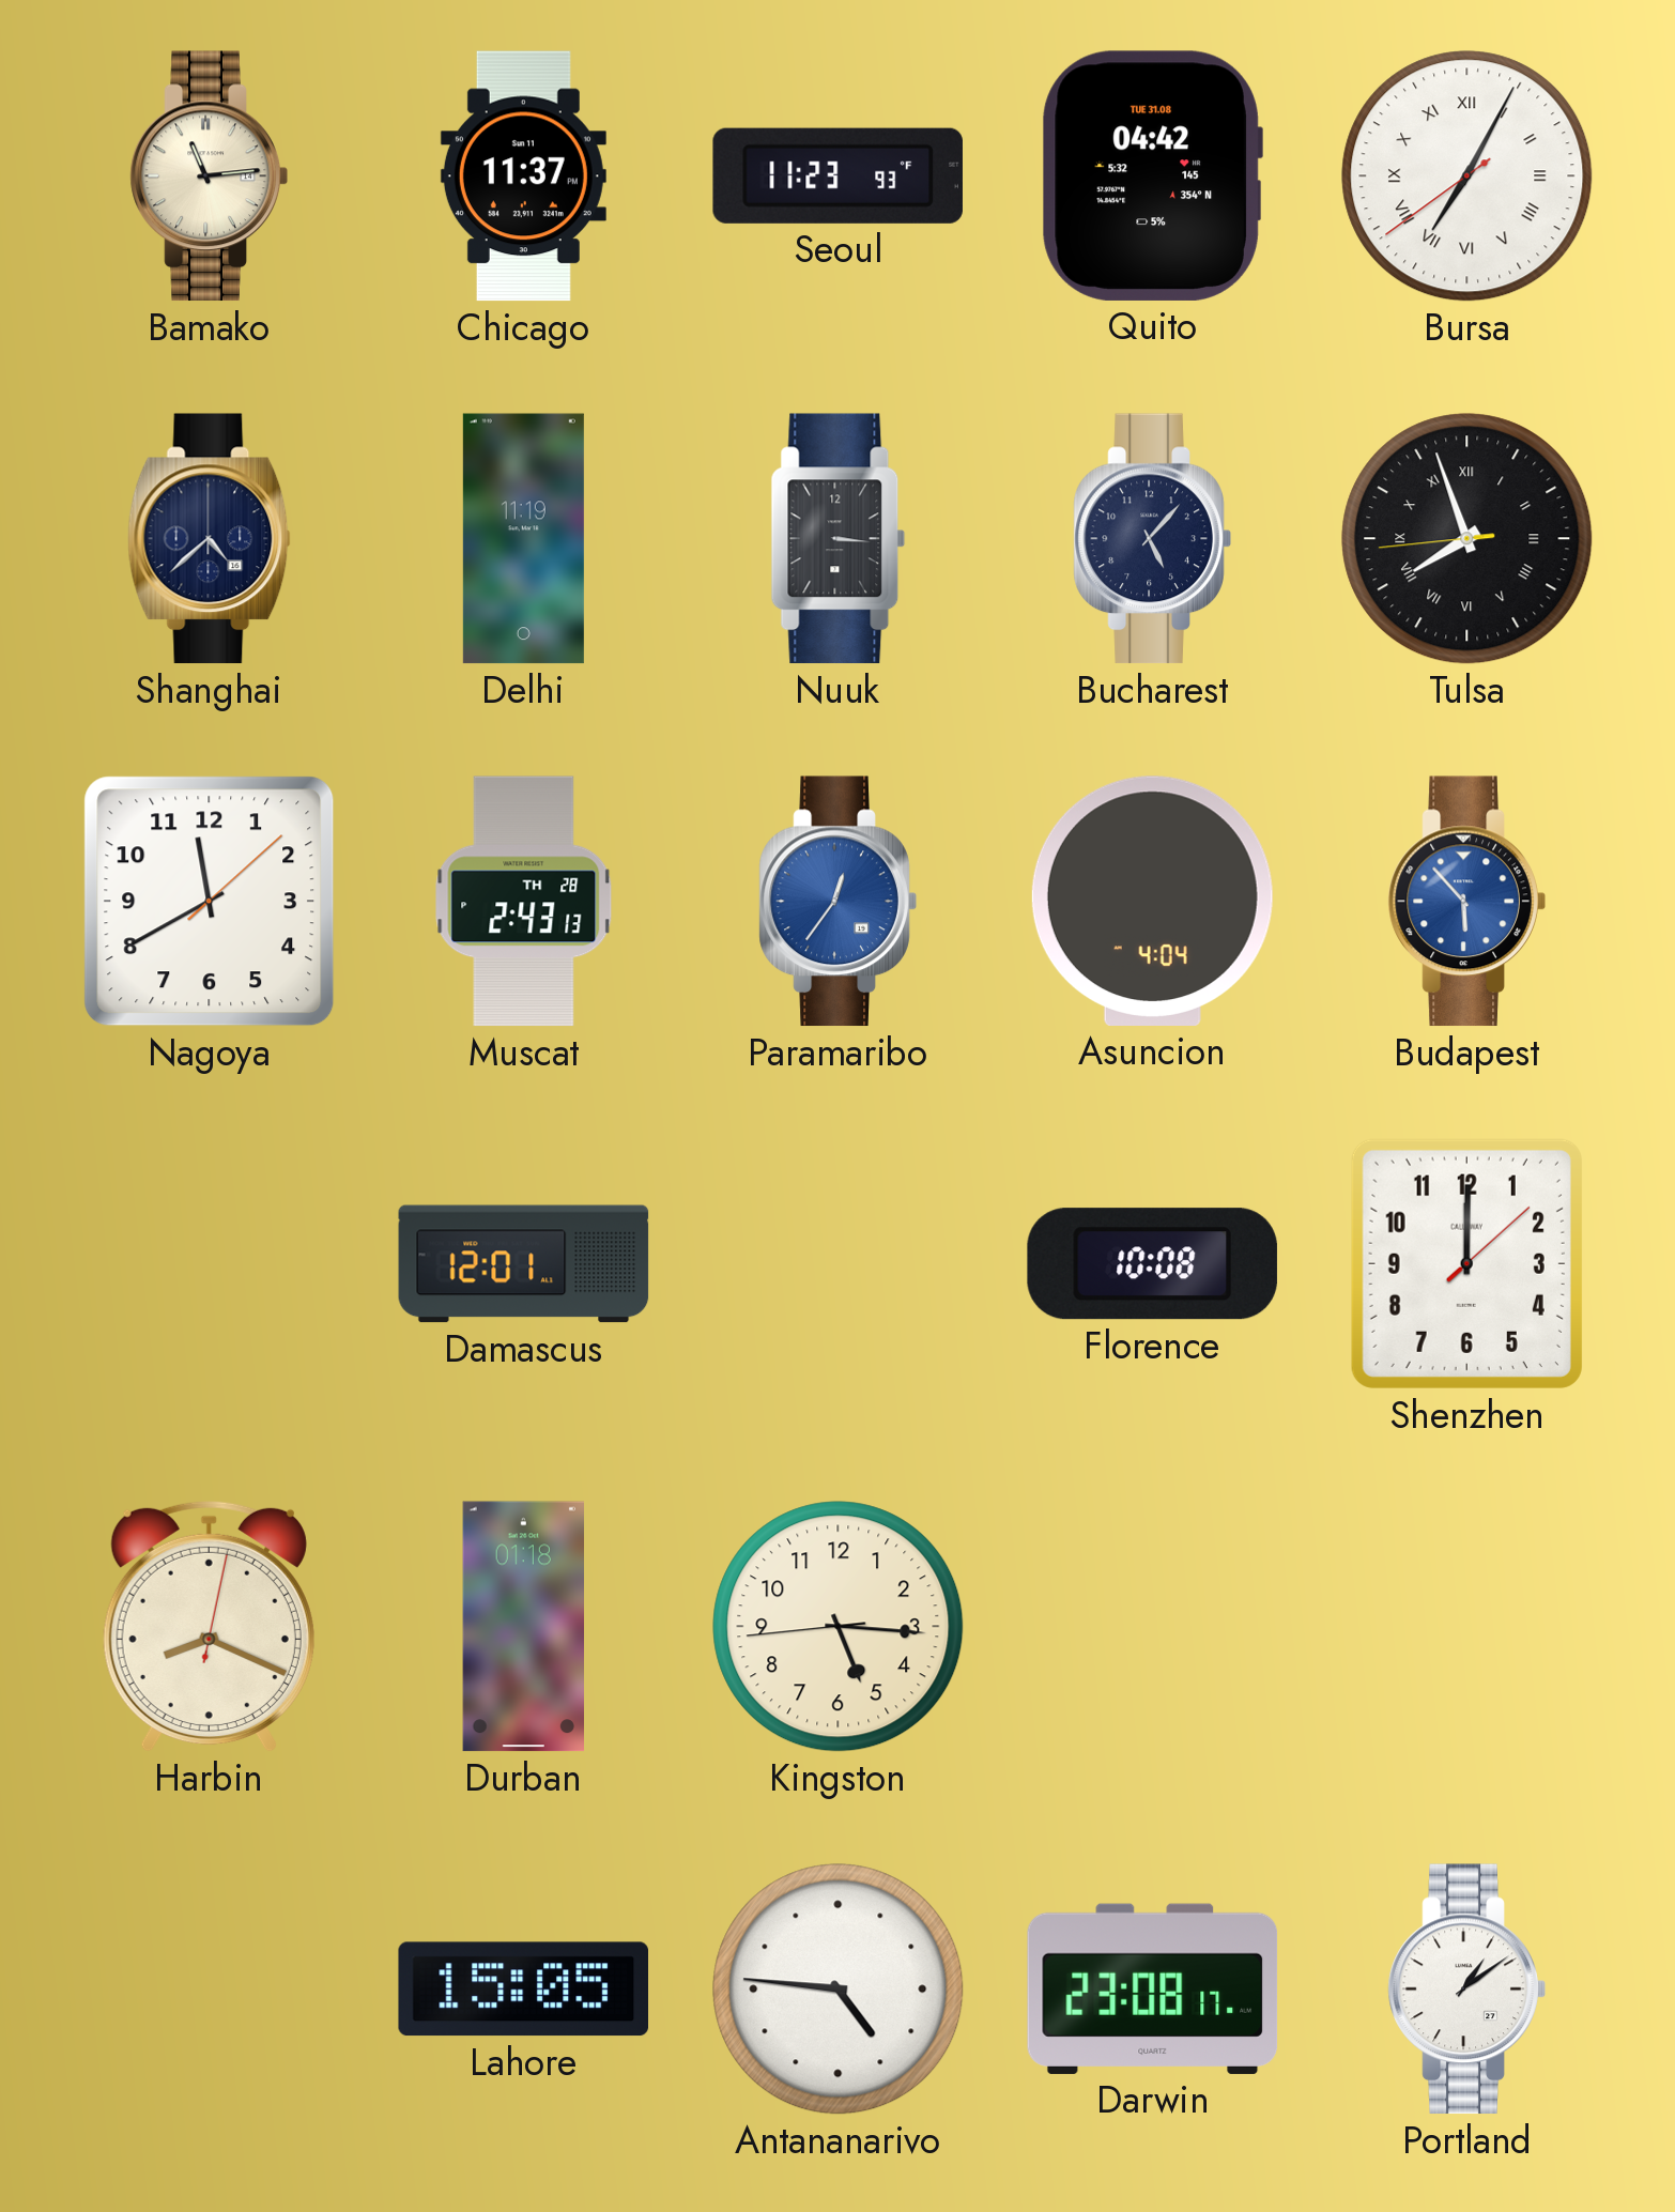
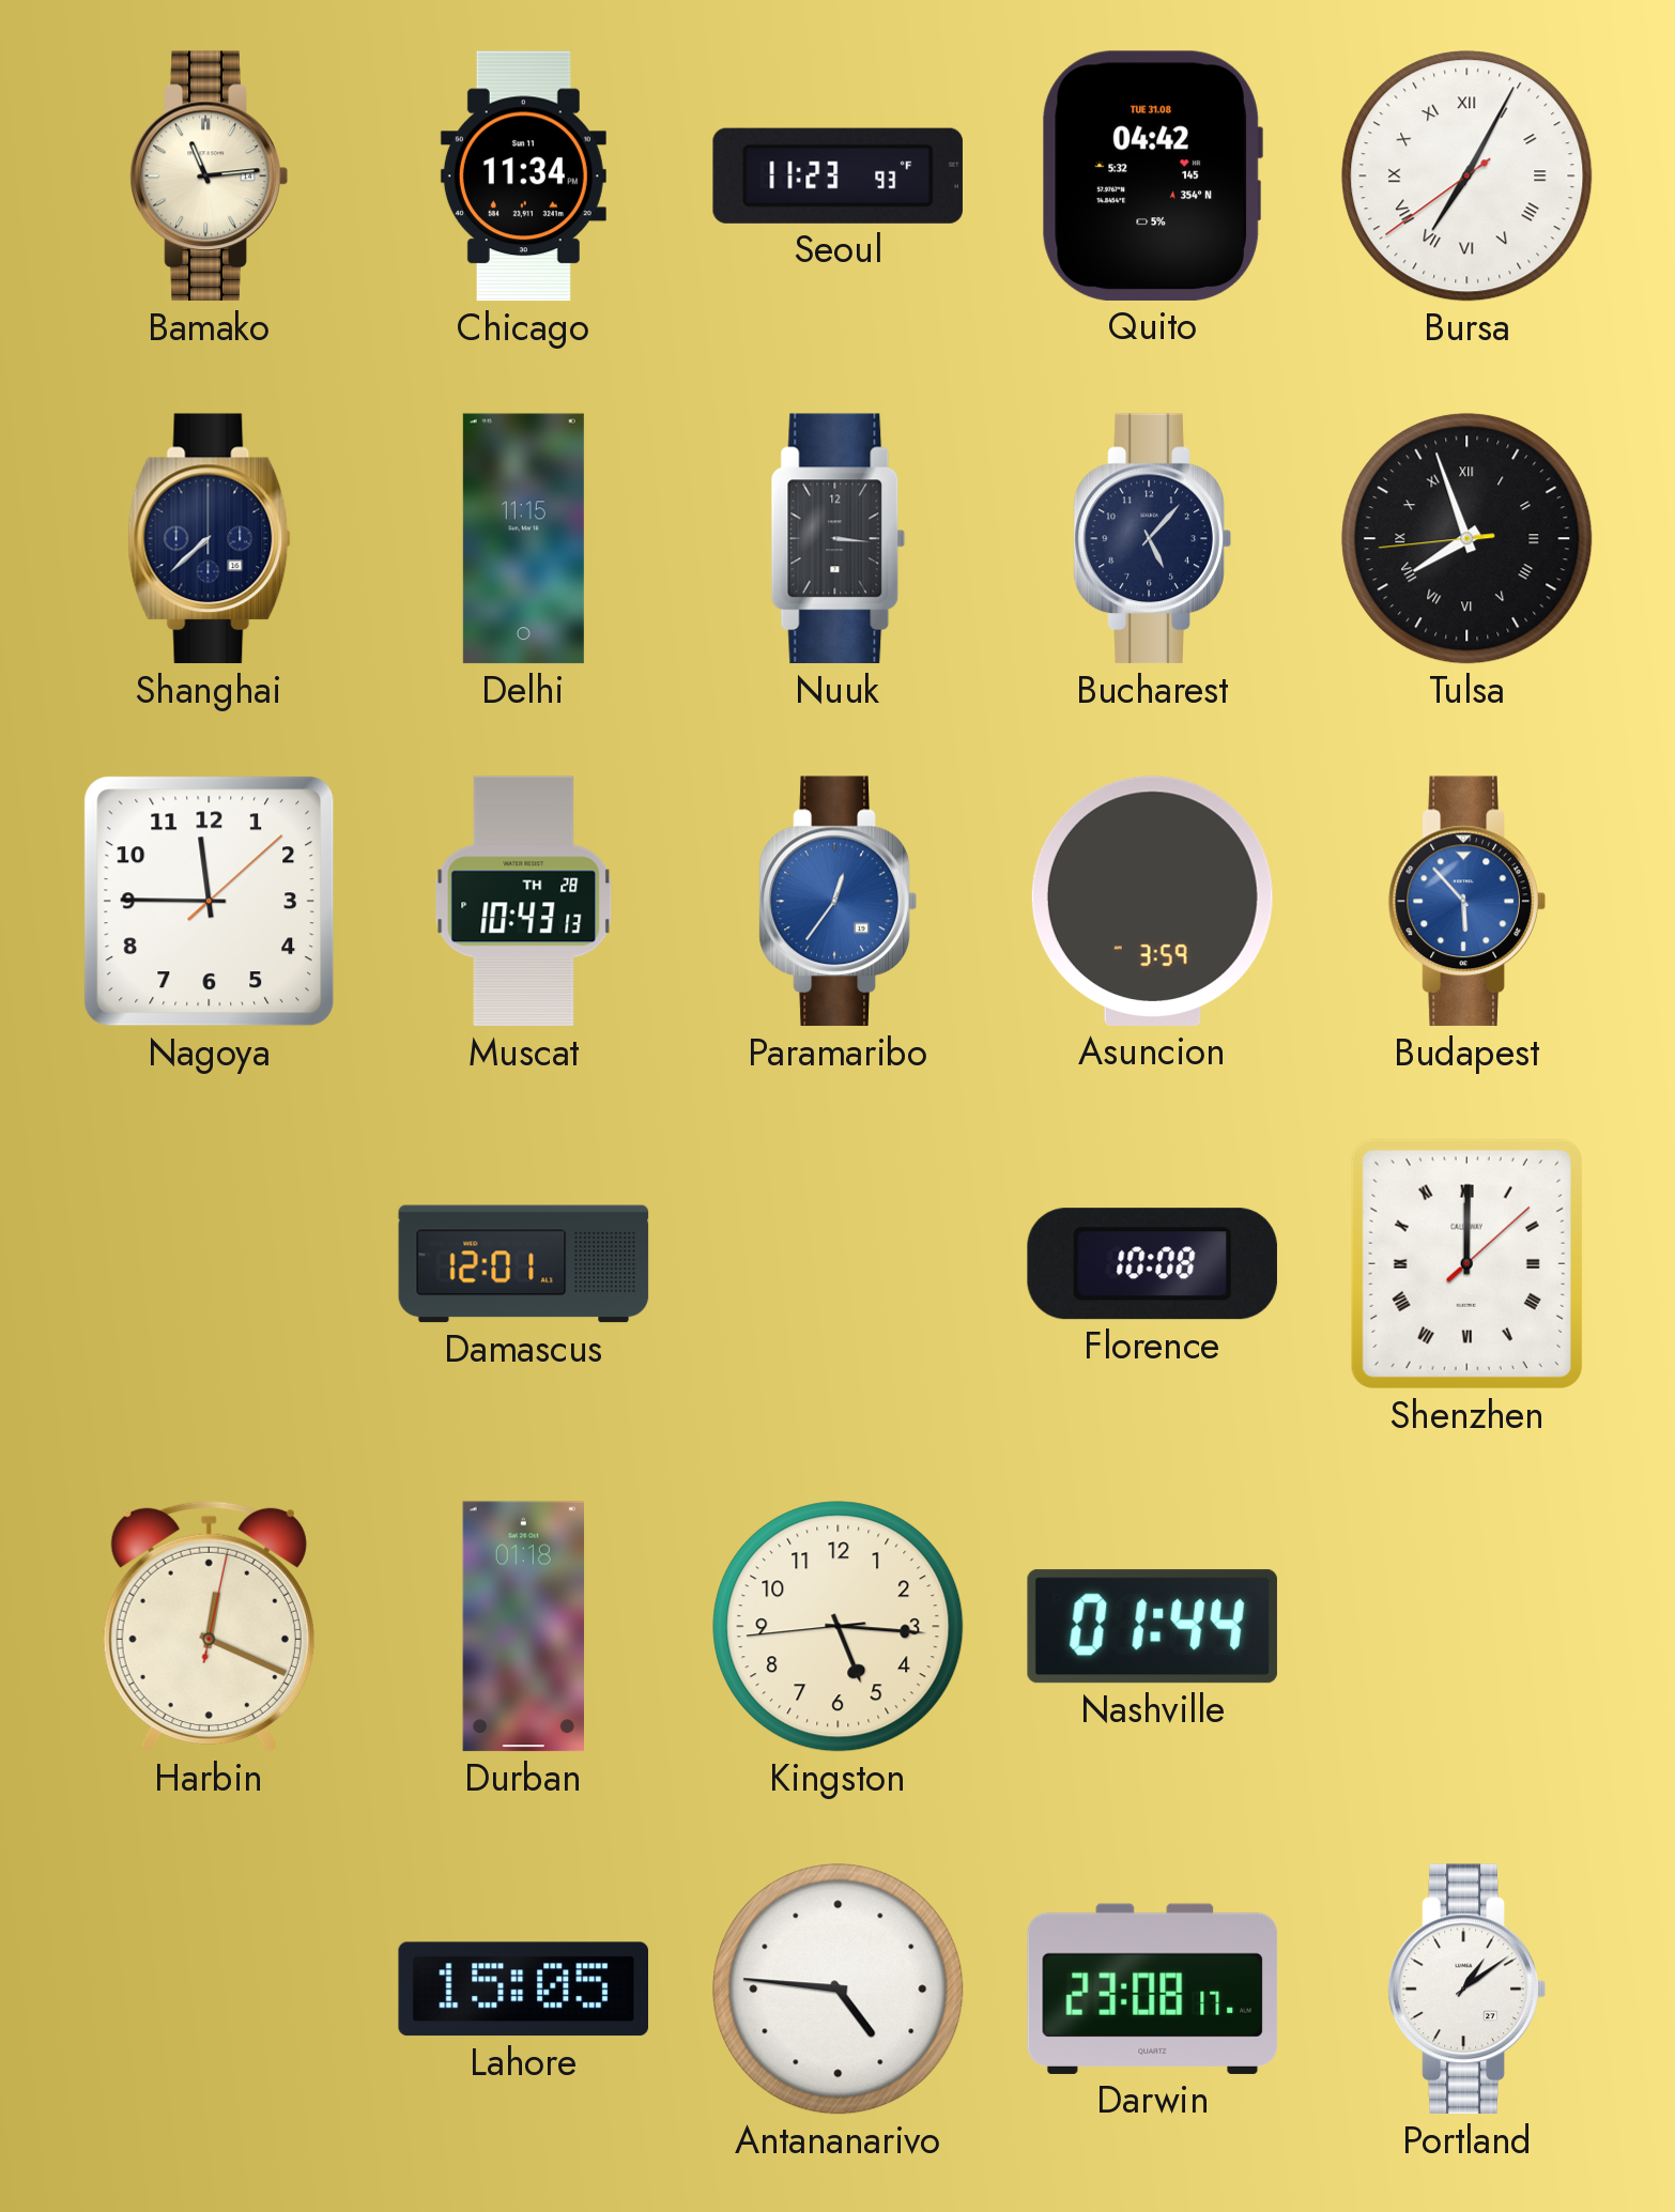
Chicago: 11:37 -> 11:34 (523, 176)
Shanghai: 4:38 -> 7:38 (210, 539)
Delhi: 11:19 -> 11:15 (523, 539)
Nagoya: 11:40 -> 11:45 (210, 902)
Muscat: 2:43 -> 10:43 (524, 902)
Asuncion: 4:04 -> 3:59 (1152, 901)
Shenzhen numerals: Arabic -> Roman (1466, 1263)
Harbin: 8:19 -> 12:19 (209, 1626)
Nashville: none -> 01:44 (1152, 1627)
